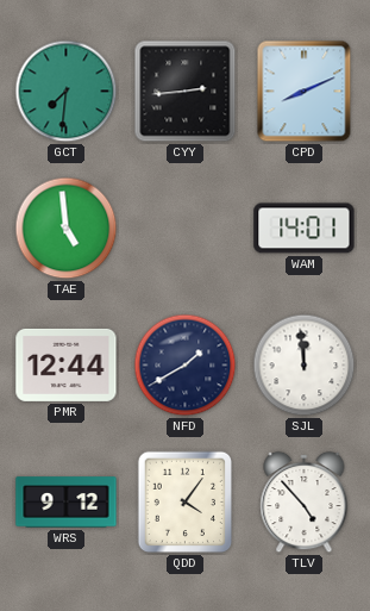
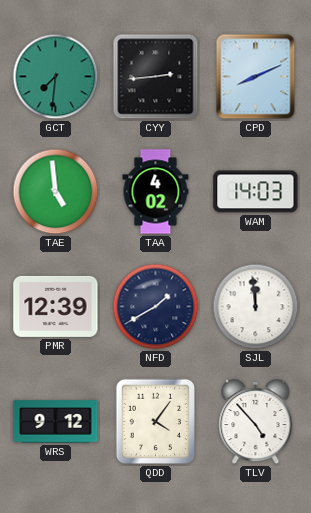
TAA: none -> 4:02 (156, 192)
WAM: 14:01 -> 14:03 (256, 192)
PMR: 12:44 -> 12:39 (56, 306)
